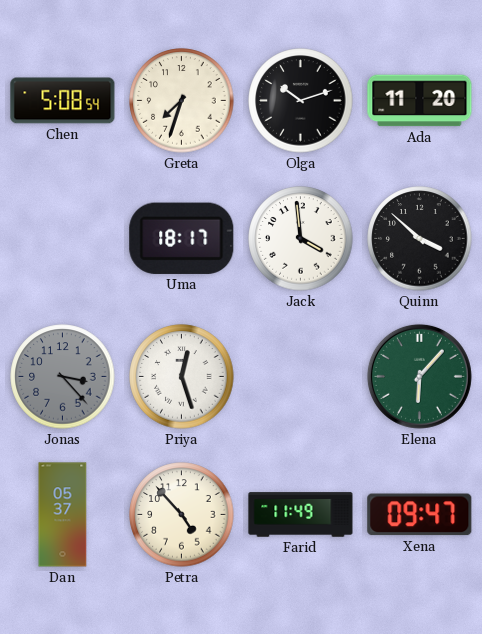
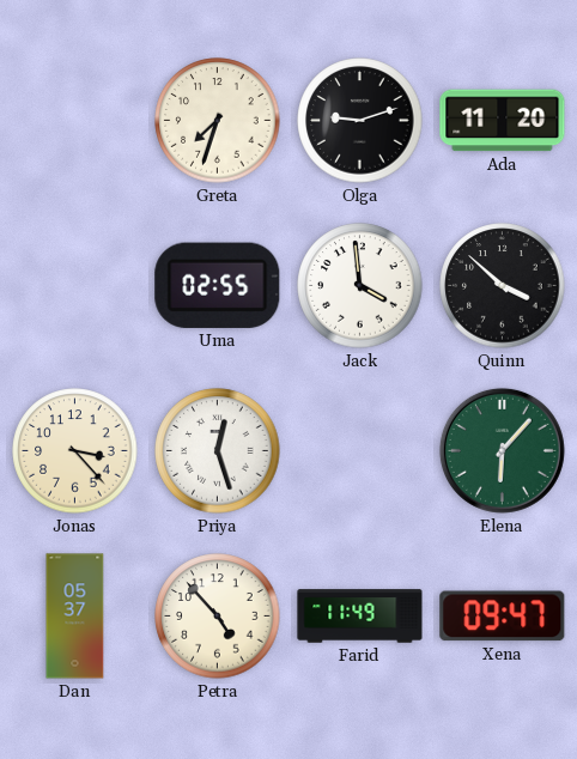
Chen: 5:08 -> none (63, 101)
Olga: 10:12 -> 9:12 (360, 121)
Uma: 18:17 -> 02:55 (218, 285)
Jonas dial: grey -> cream (75, 451)
